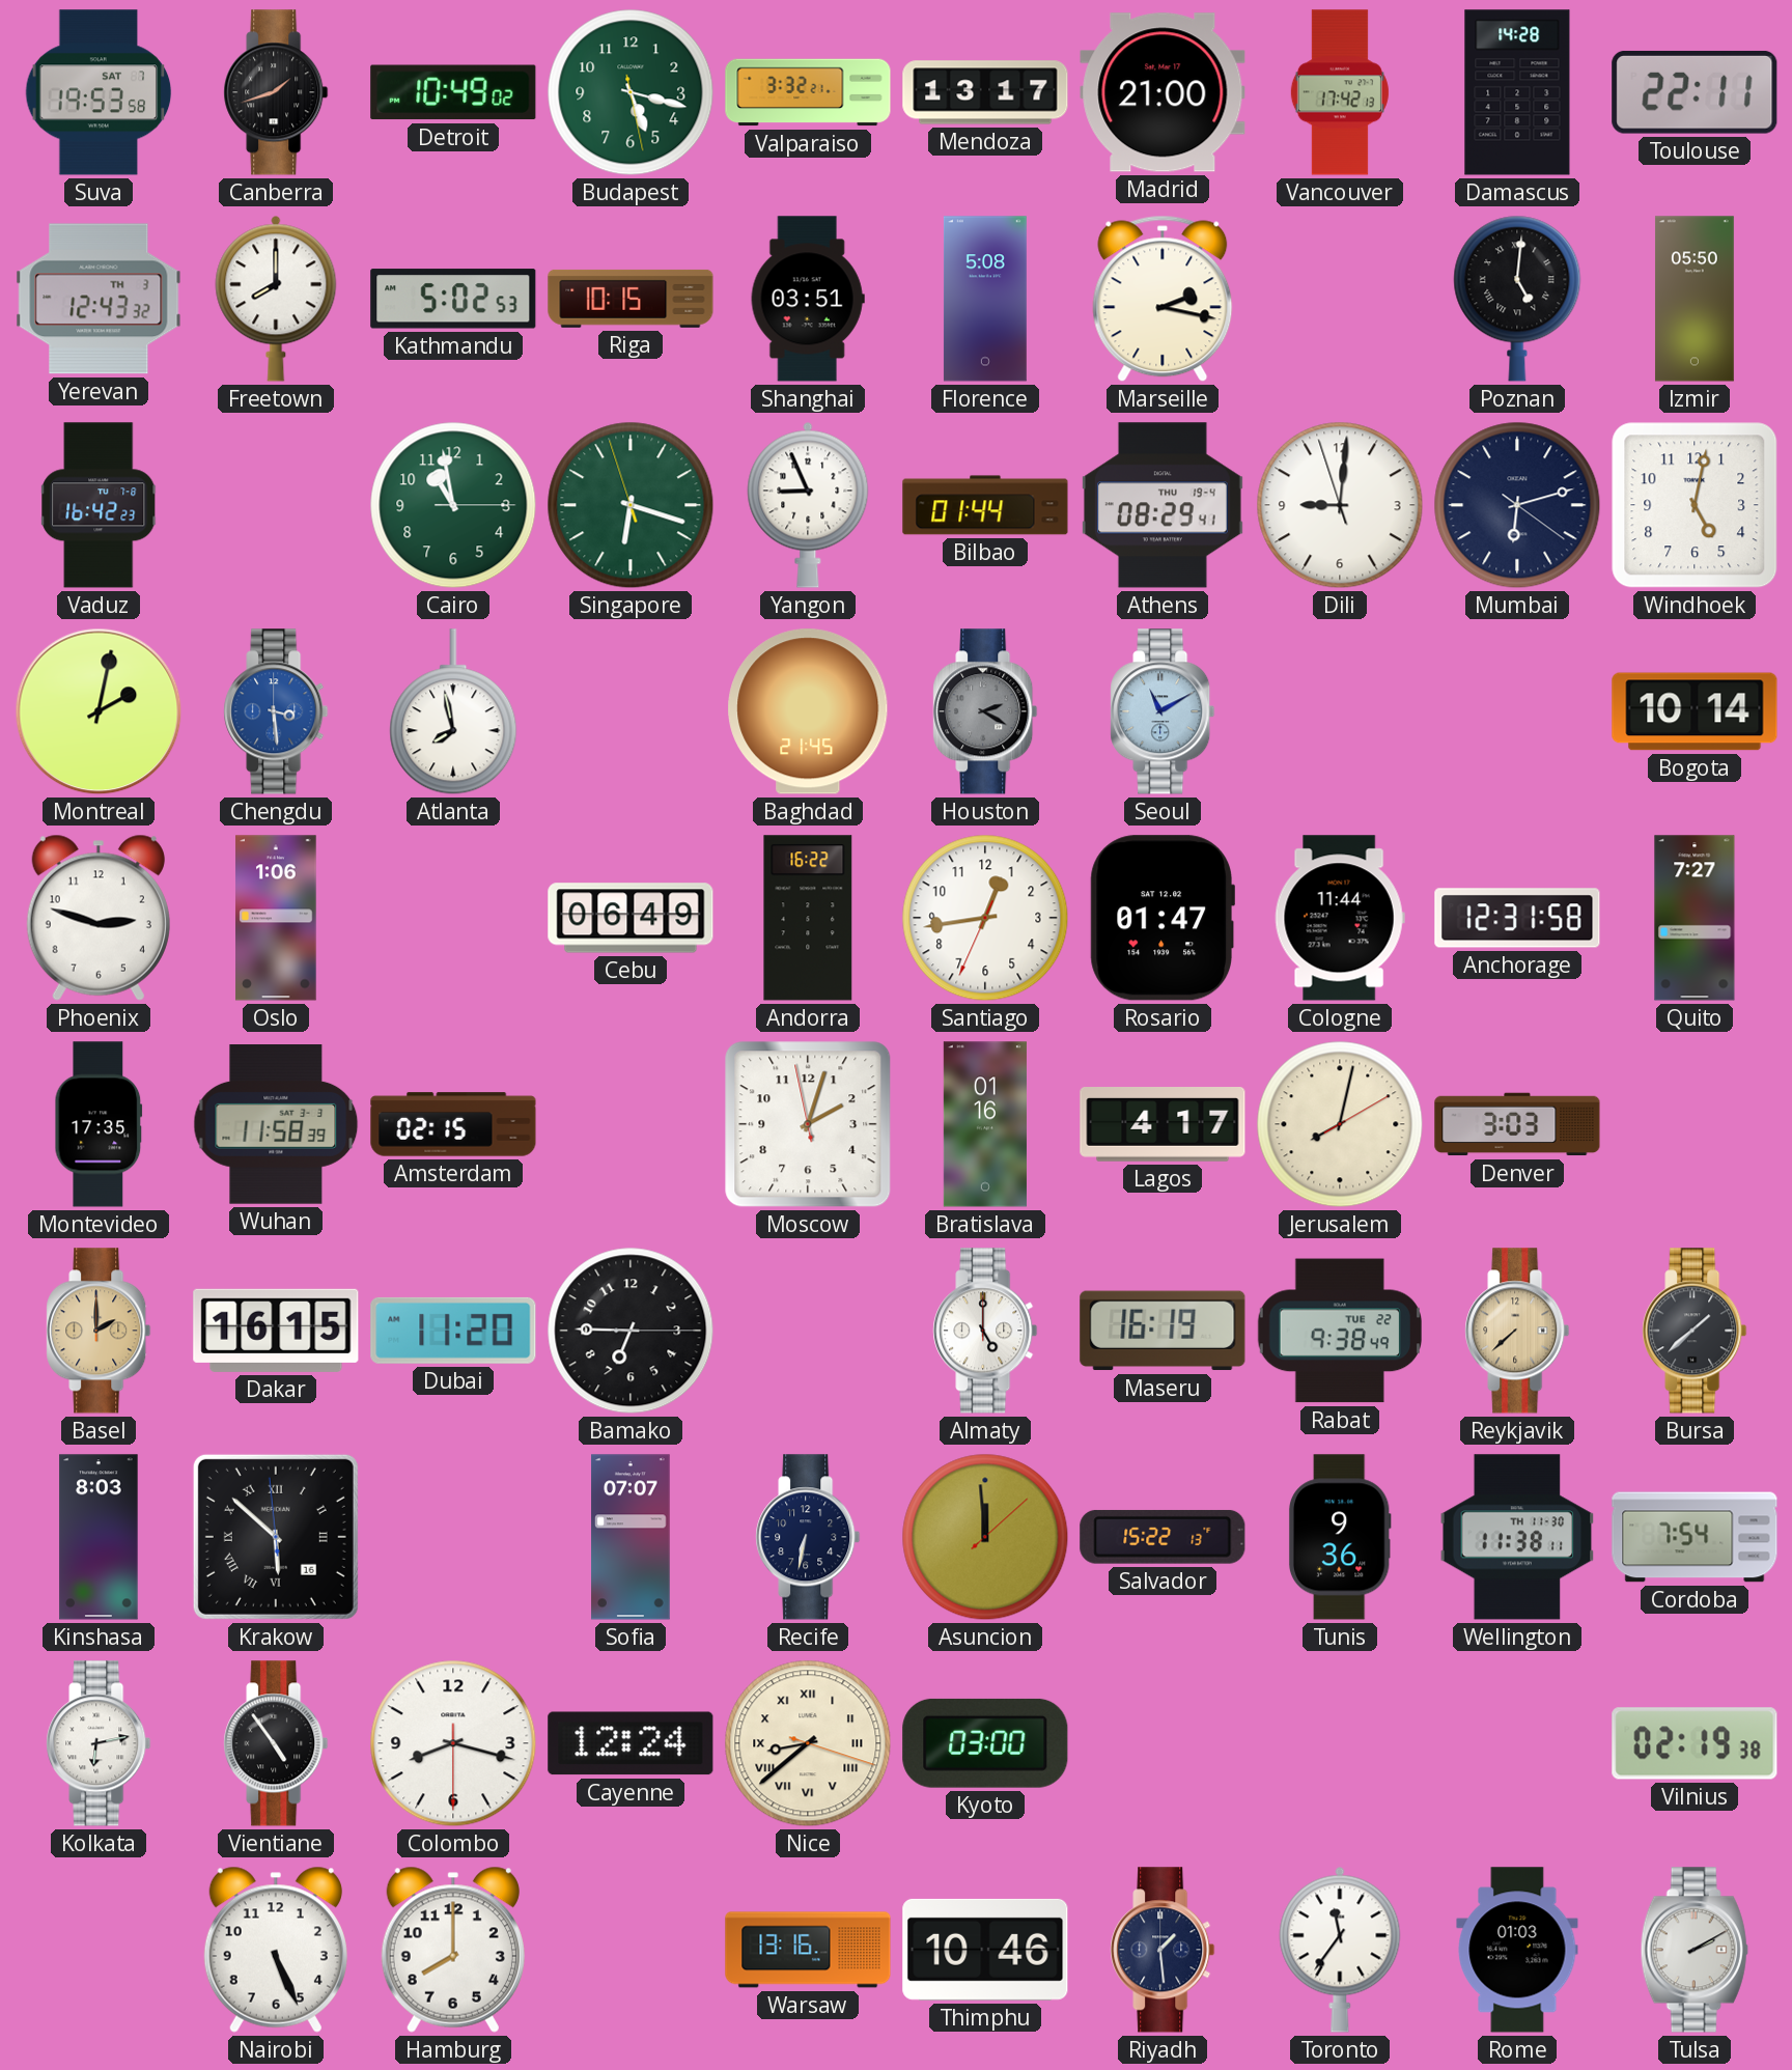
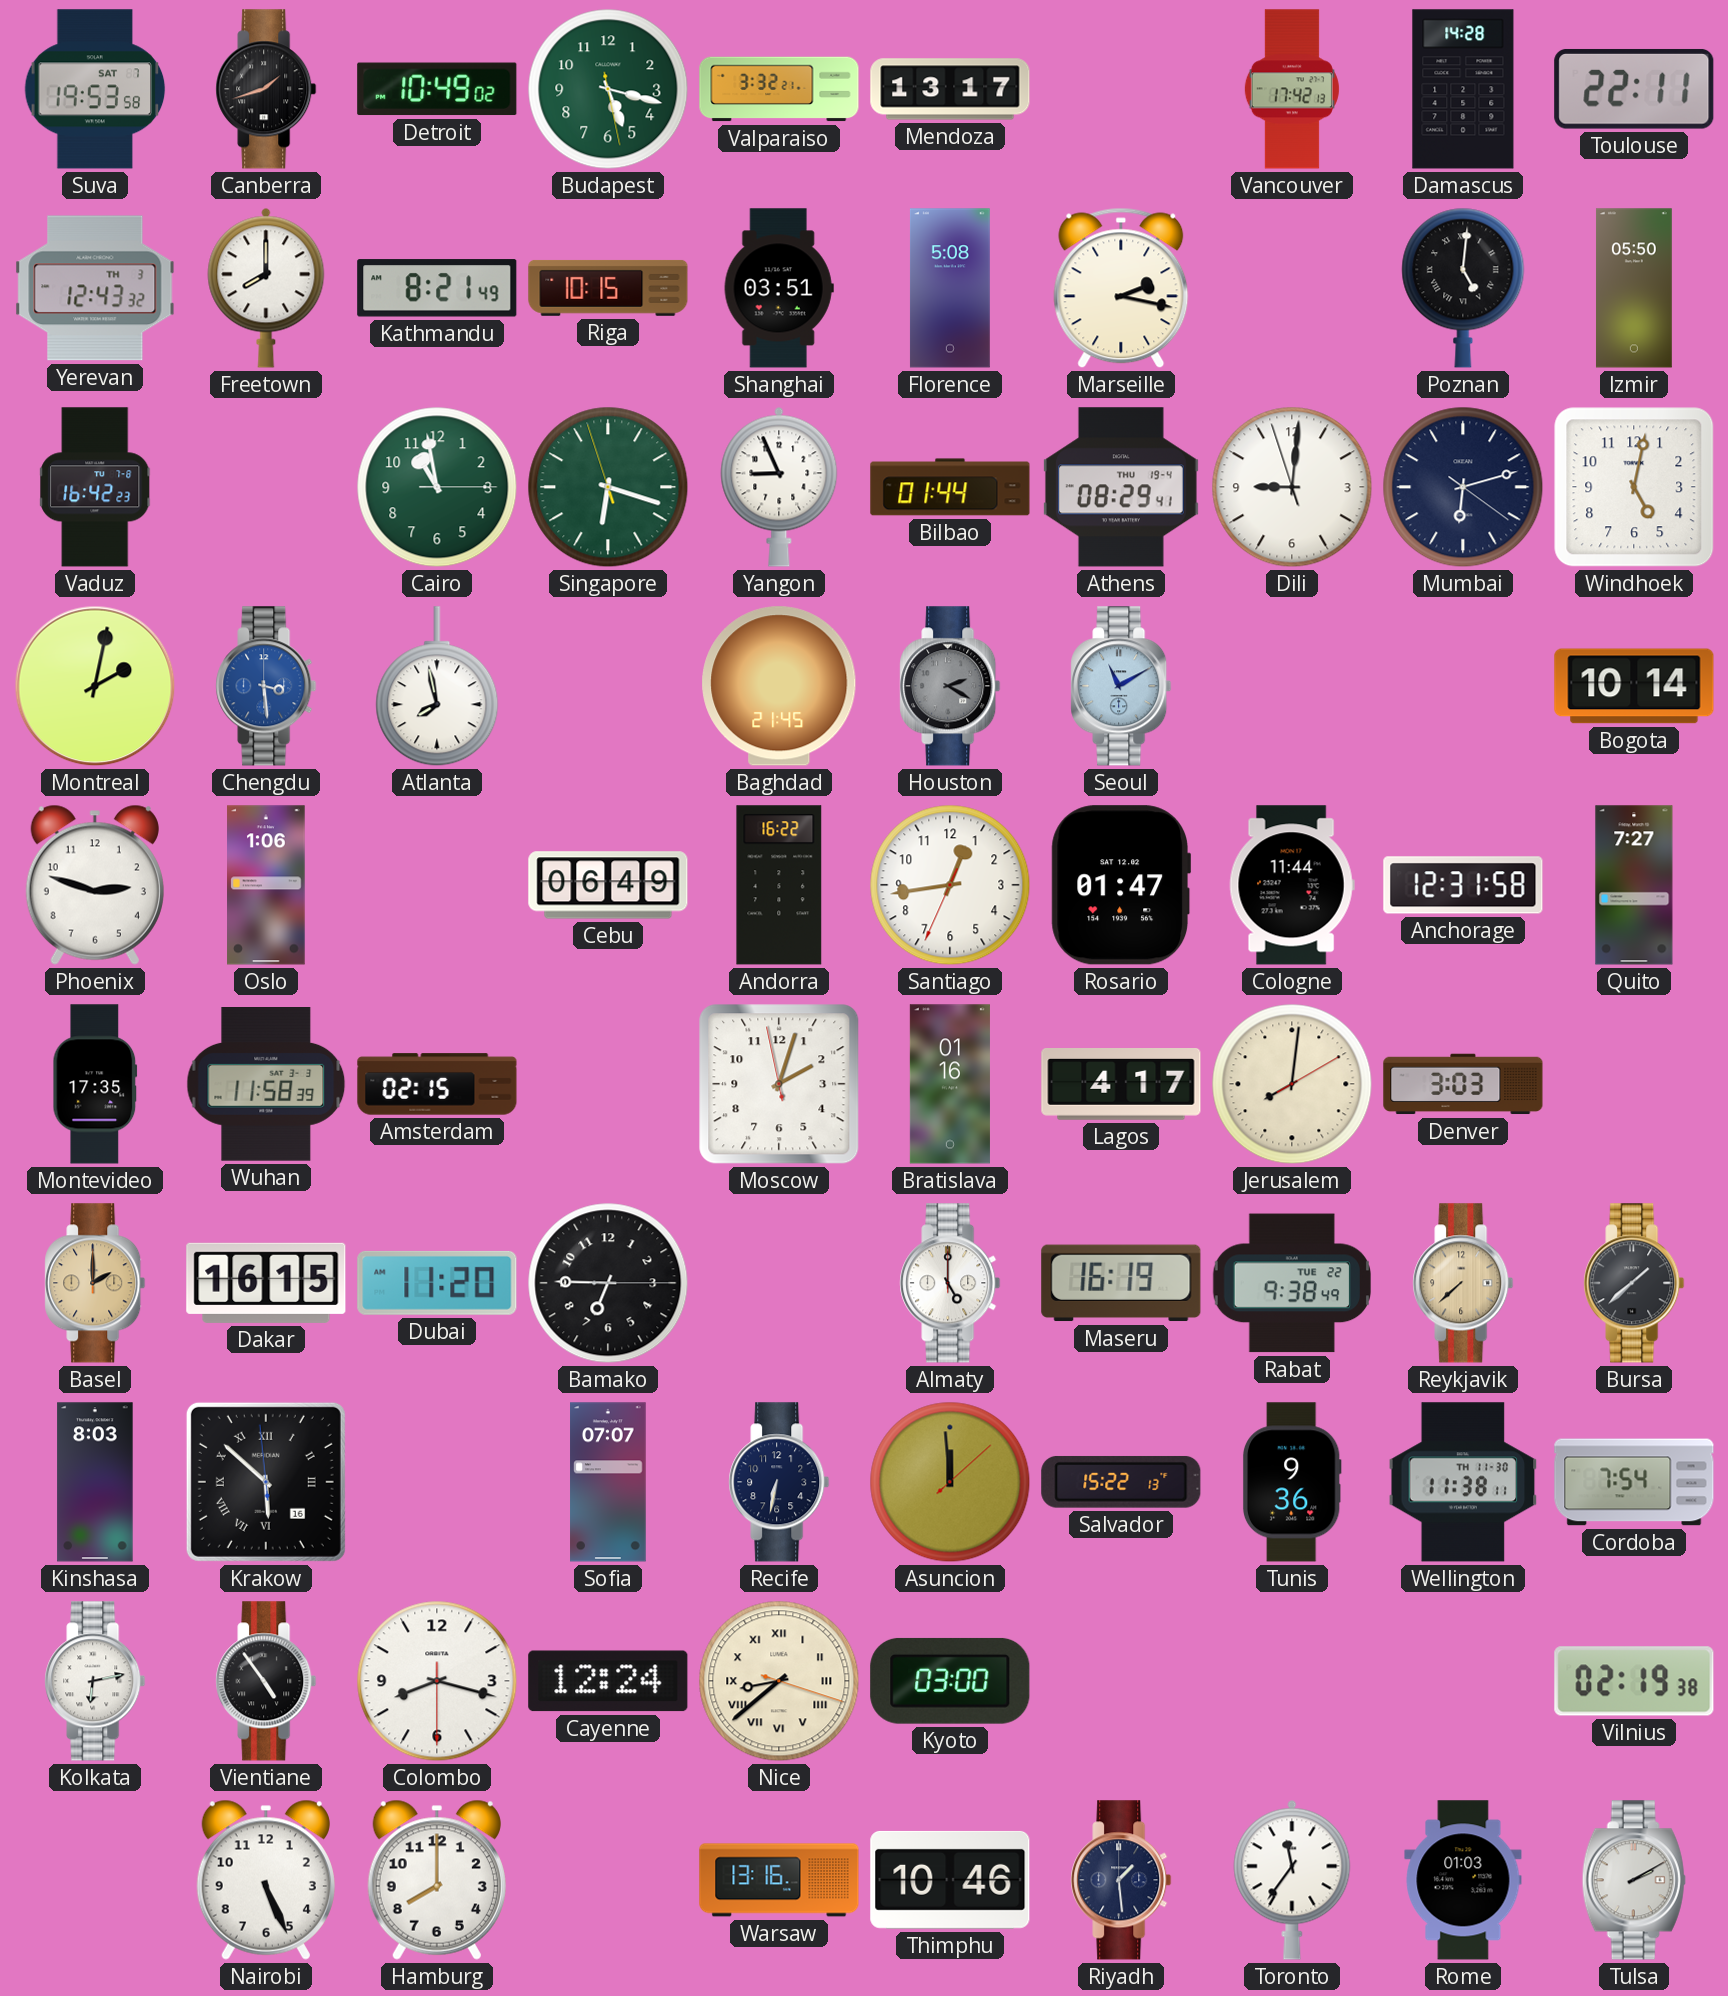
Madrid: 21:00 -> none (1163, 92)
Kathmandu: 5:02 -> 8:21 (437, 288)
Jerusalem: 8:02 -> 8:01 (1292, 1084)
